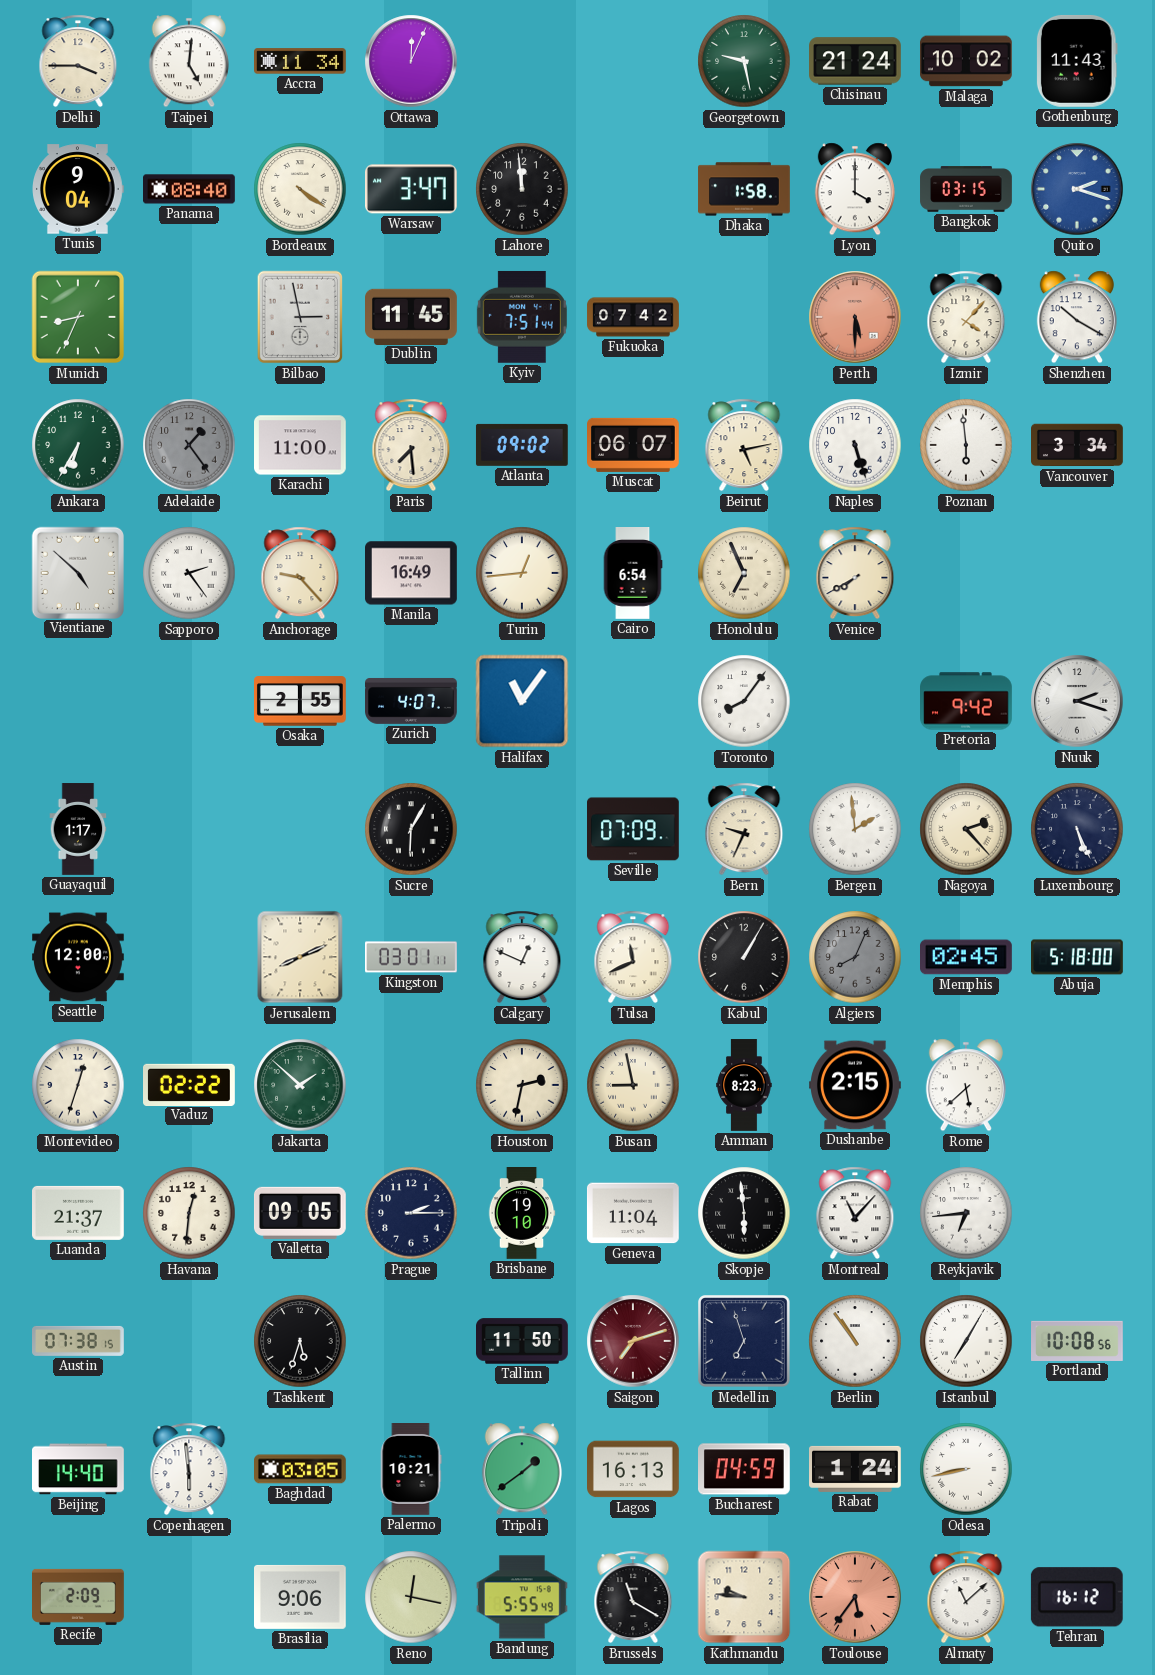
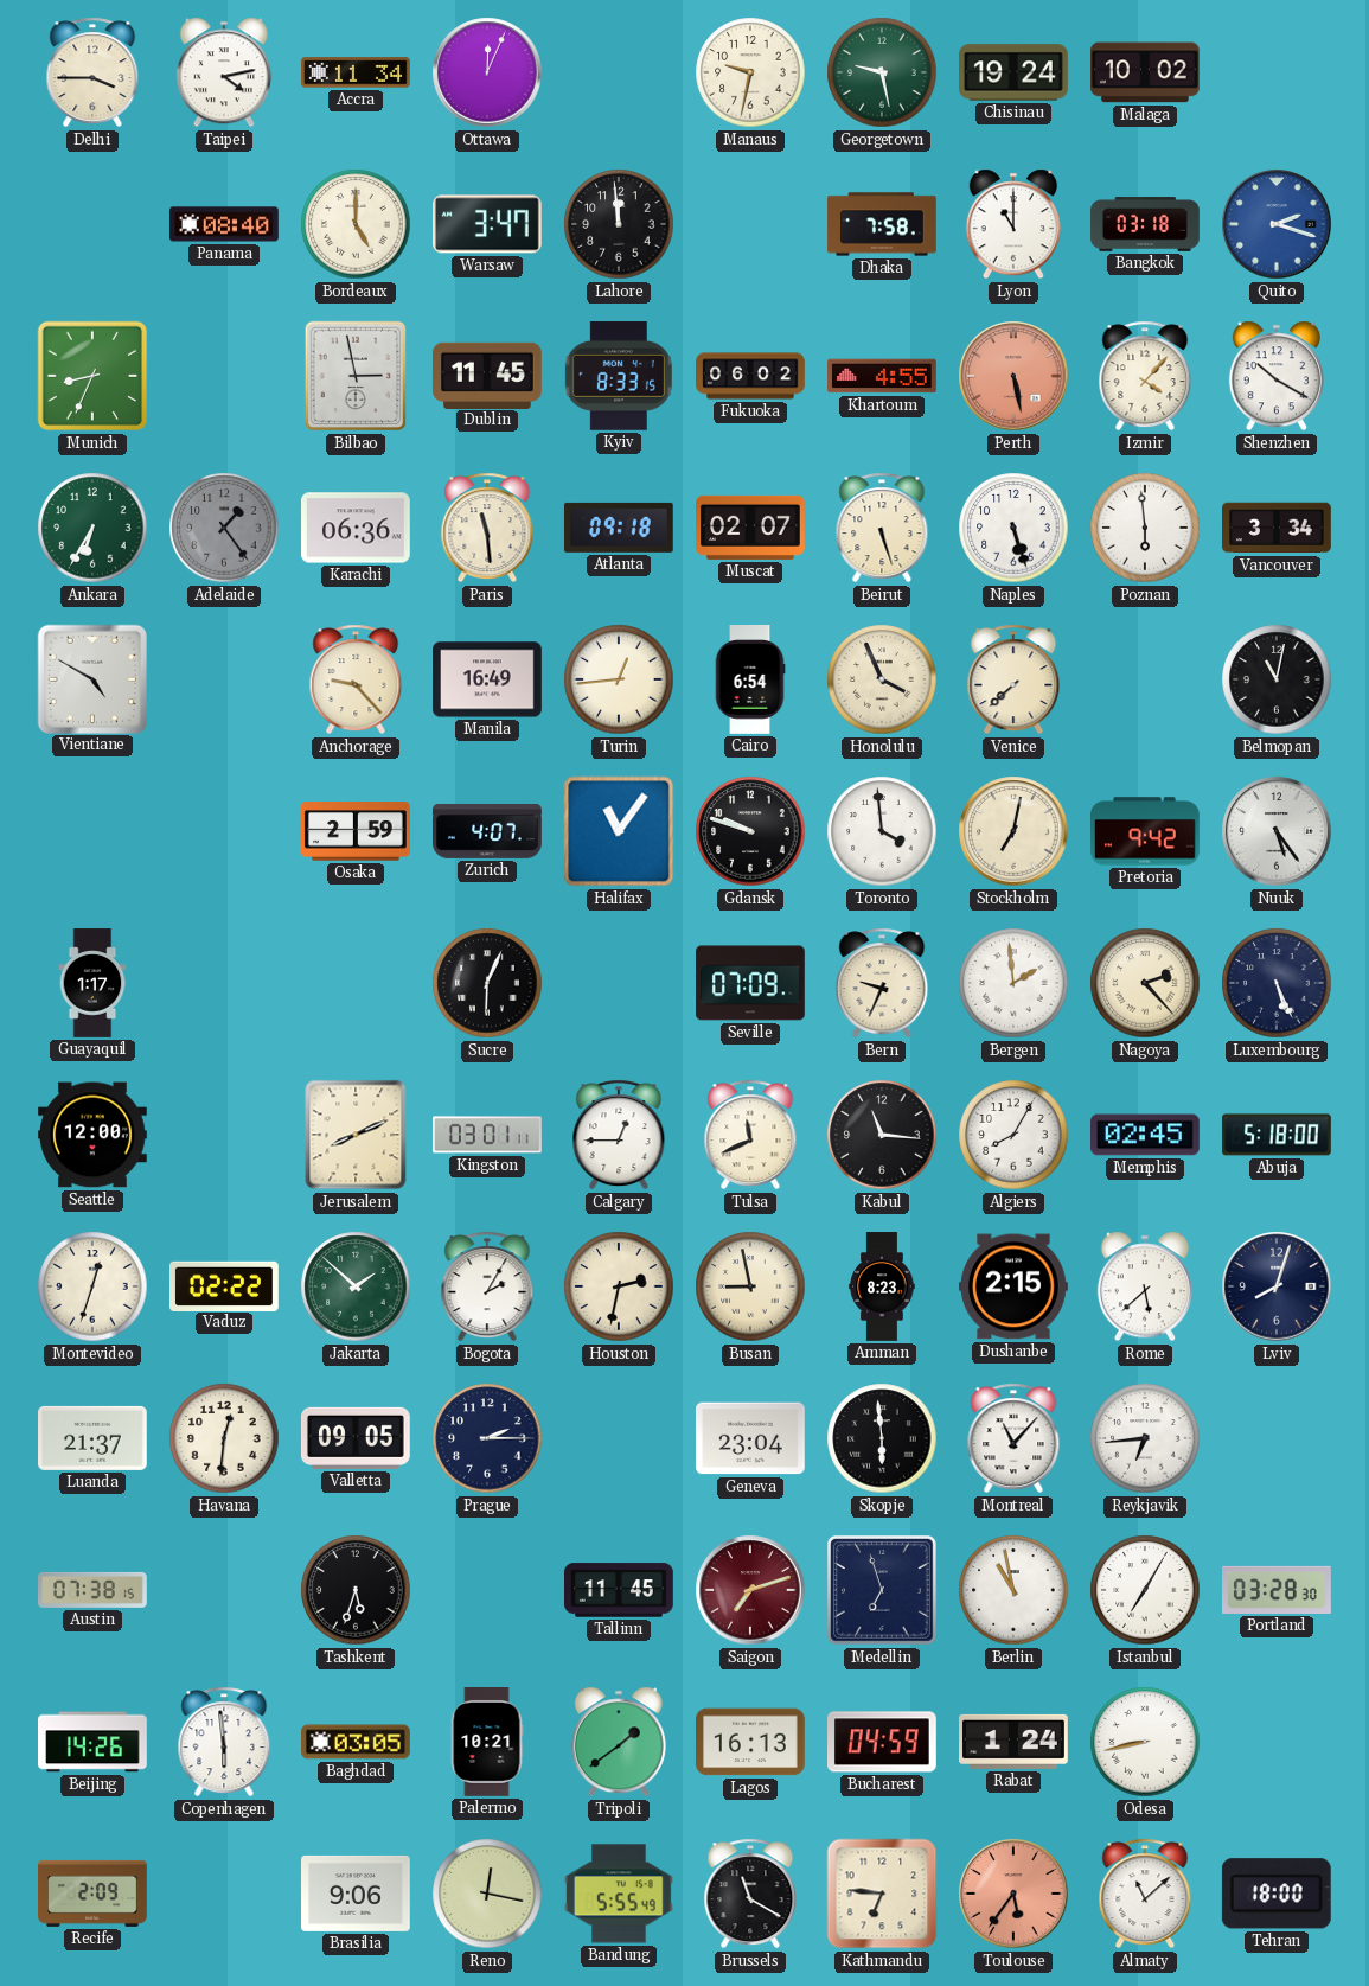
Taipei: 5:01 -> 4:13 (224, 72)
Manaus: none -> 9:32 (750, 72)
Chisinau: 21:24 -> 19:24 (1015, 72)
Gothenburg: 11:43 -> none (1077, 61)
Tunis: 9:04 -> none (78, 189)
Bordeaux: 4:21 -> 5:00 (356, 224)
Dhaka: 1:58 -> 7:58 (882, 224)
Lyon: 4:00 -> 11:00 (1013, 224)
Bangkok: 03:15 -> 03:18 (1145, 224)
Kyiv: 7:51 -> 8:33 (619, 376)
Fukuoka: 07:42 -> 06:02 (750, 376)
Khartoum: none -> 4:55 (883, 376)
Perth: 5:30 -> 5:28 (1013, 376)
Karachi: 11:00 -> 06:36 (357, 528)
Paris: 7:29 -> 11:29 (487, 528)
Atlanta: 09:02 -> 09:18 (619, 528)
Muscat: 06:07 -> 02:07 (751, 528)
Beirut: 5:13 -> 5:27 (882, 528)
Vientiane: 4:52 -> 4:50 (91, 678)
Sapporo: 2:24 -> none (189, 573)
Honolulu: 6:56 -> 3:56 (882, 679)
Venice: 7:40 -> 7:38 (1013, 679)
Belmopan: none -> 11:02 (1277, 679)
Osaka: 2:55 -> 2:59 (357, 831)
Gdansk: none -> 9:48 (750, 831)
Toronto: 8:06 -> 3:59 (882, 831)
Stockholm: none -> 7:02 (1013, 831)
Nuuk: 2:18 -> 5:24 (1277, 831)
Sucre: 6:05 -> 6:04 (487, 983)
Calgary: 12:49 -> 12:45 (619, 1135)
Kabul: 1:05 -> 11:16 (882, 1135)
Algiers: 8:04 -> 8:05 (1013, 1135)
Algiers dial: grey -> white (1013, 1135)
Bogota: none -> 2:05 (487, 1286)
Lviv: none -> 8:03 (1277, 1286)
Brisbane: 19:10 -> none (522, 1214)
Geneva: 11:04 -> 23:04 (750, 1438)
Tallinn: 11:50 -> 11:45 (620, 1590)
Berlin: 10:54 -> 10:58 (1013, 1590)
Portland: 10:08 -> 03:28 (1278, 1590)
Beijing: 14:40 -> 14:26 (94, 1742)
Kathmandu: 9:46 -> 6:46 (882, 1894)
Tehran: 16:12 -> 18:00 (1277, 1894)
